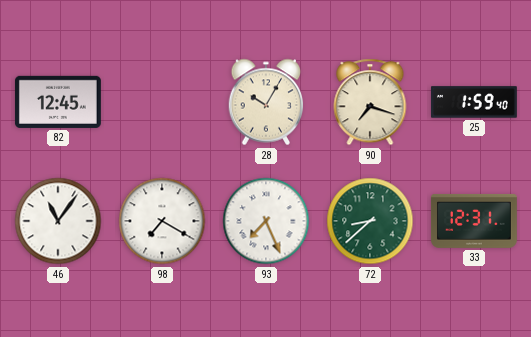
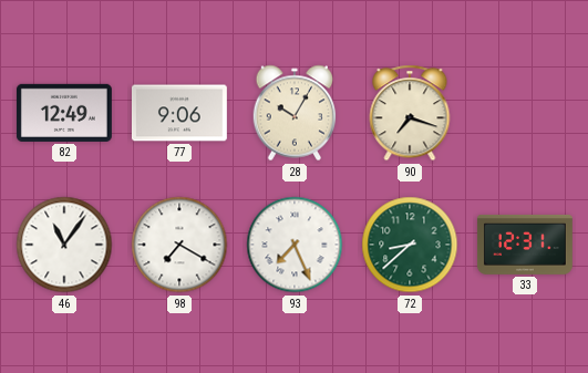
82: 12:45 -> 12:49 (64, 113)
77: none -> 9:06 (179, 113)
25: 1:59 -> none (474, 102)
